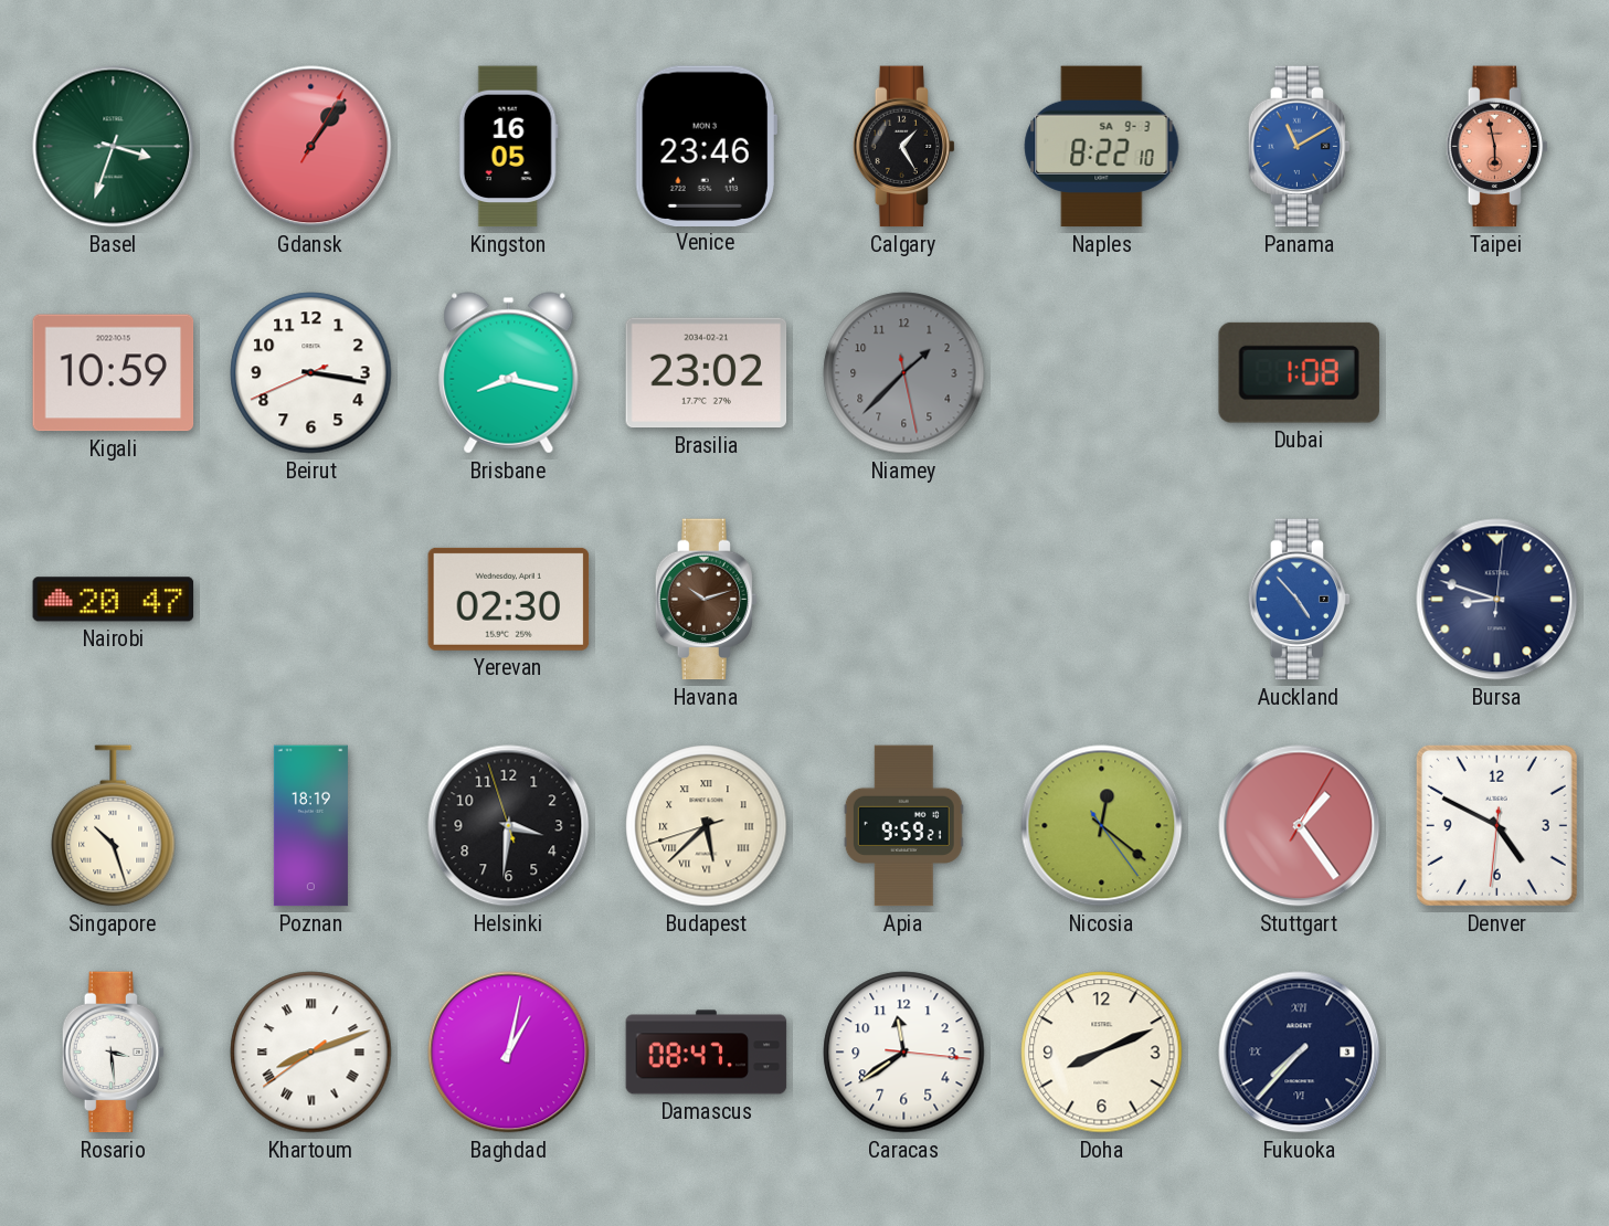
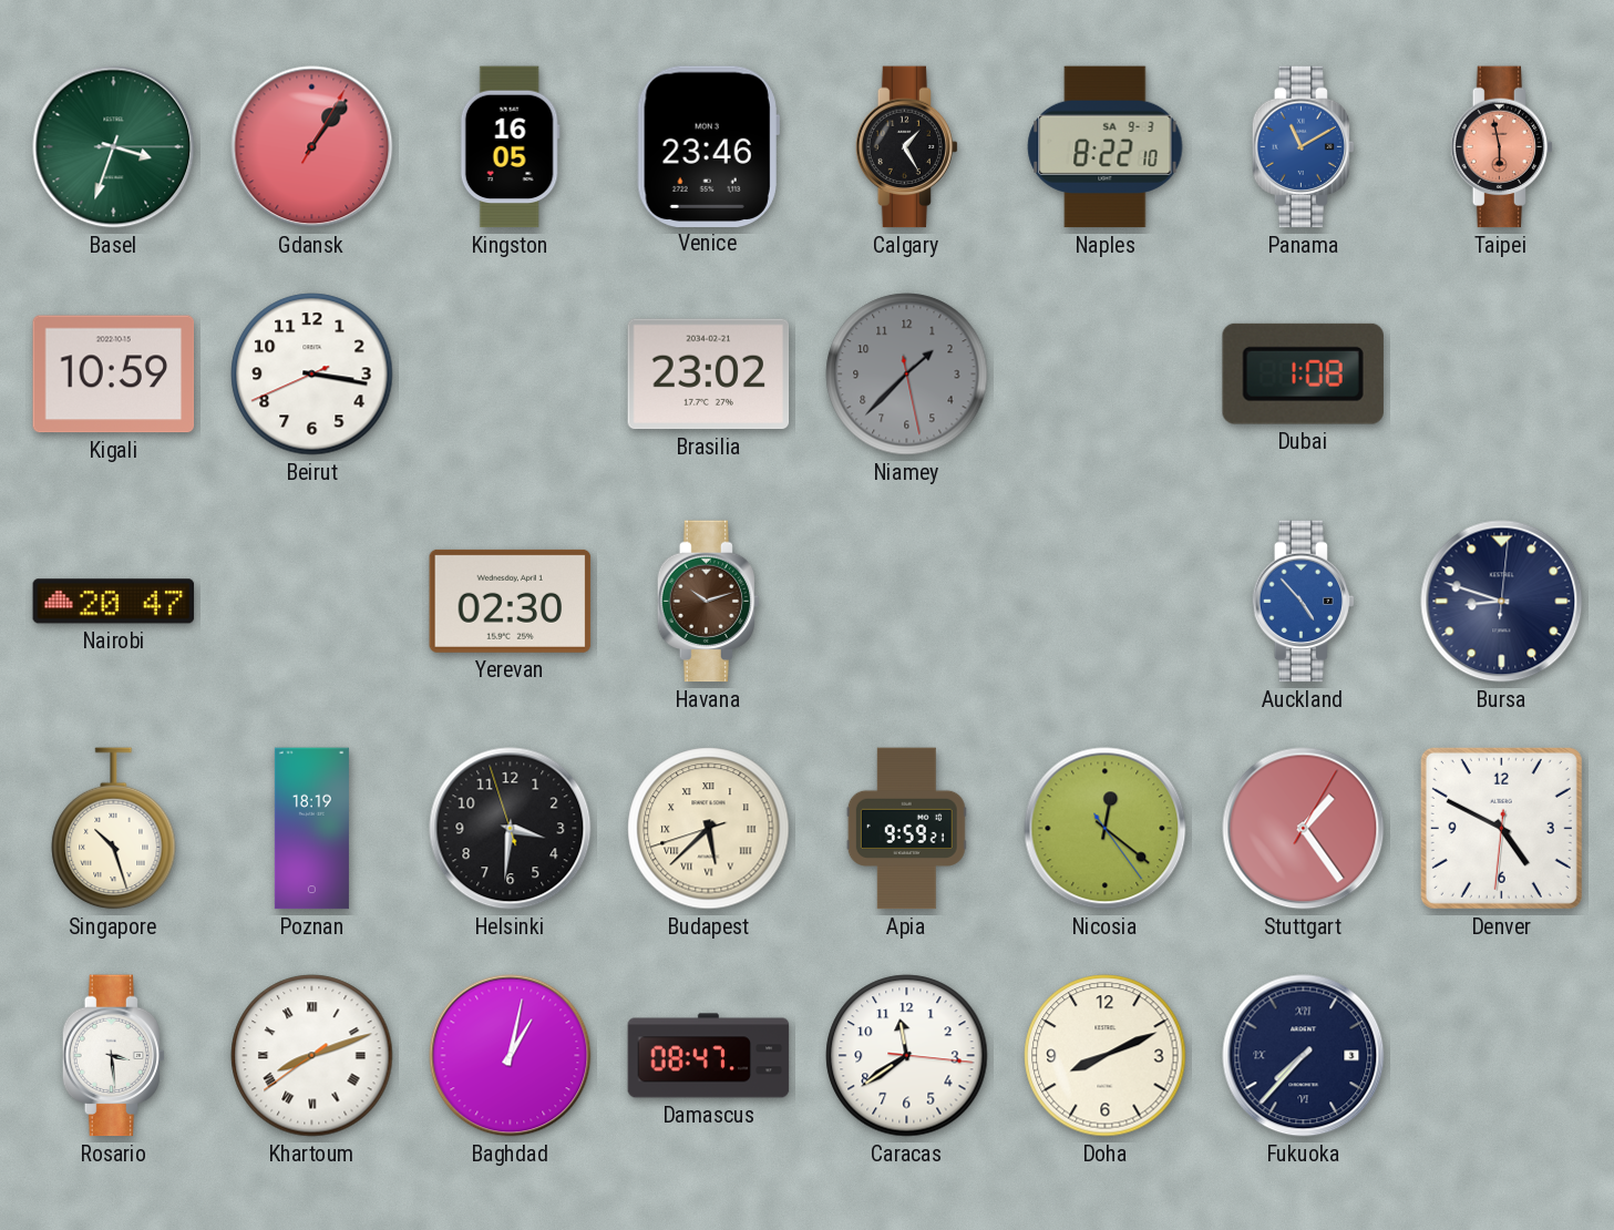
Brisbane: 8:17 -> none (509, 373)
